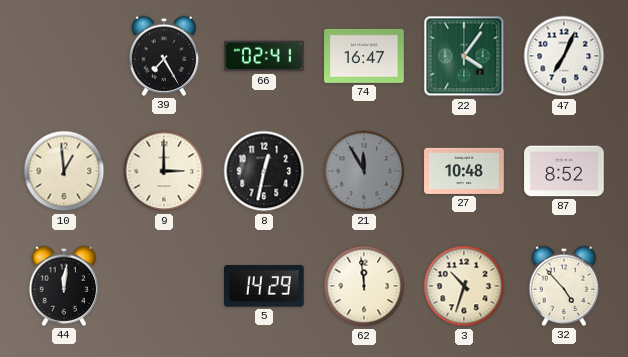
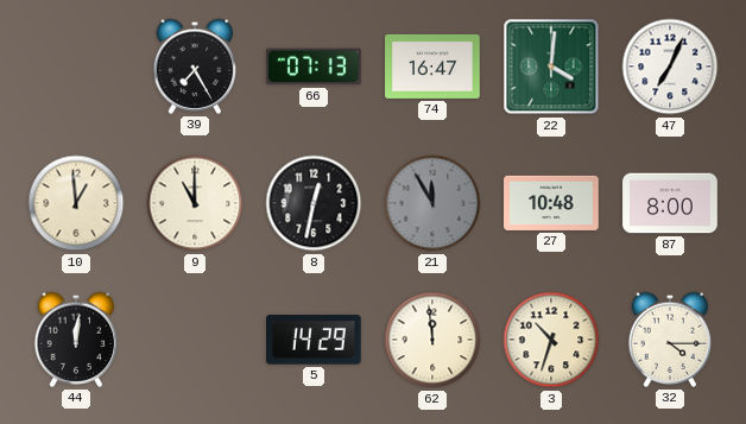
66: 02:41 -> 07:13 (314, 67)
22: 4:06 -> 4:01 (551, 67)
9: 3:00 -> 11:00 (195, 203)
87: 8:52 -> 8:00 (670, 203)
32: 4:53 -> 4:15 (670, 340)
